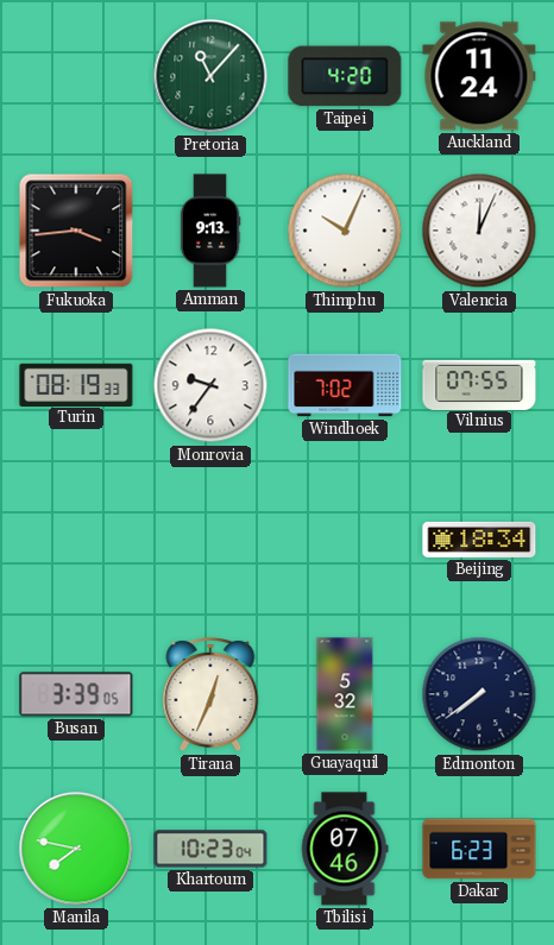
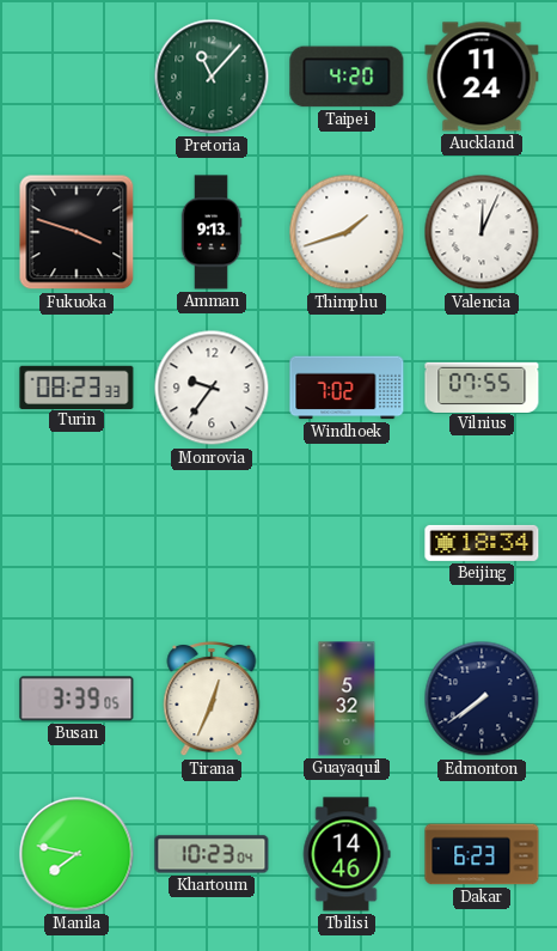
Fukuoka: 3:44 -> 3:48 (76, 232)
Thimphu: 10:04 -> 1:42 (347, 232)
Turin: 08:19 -> 08:23 (76, 386)
Tbilisi: 07:46 -> 14:46 (347, 854)
